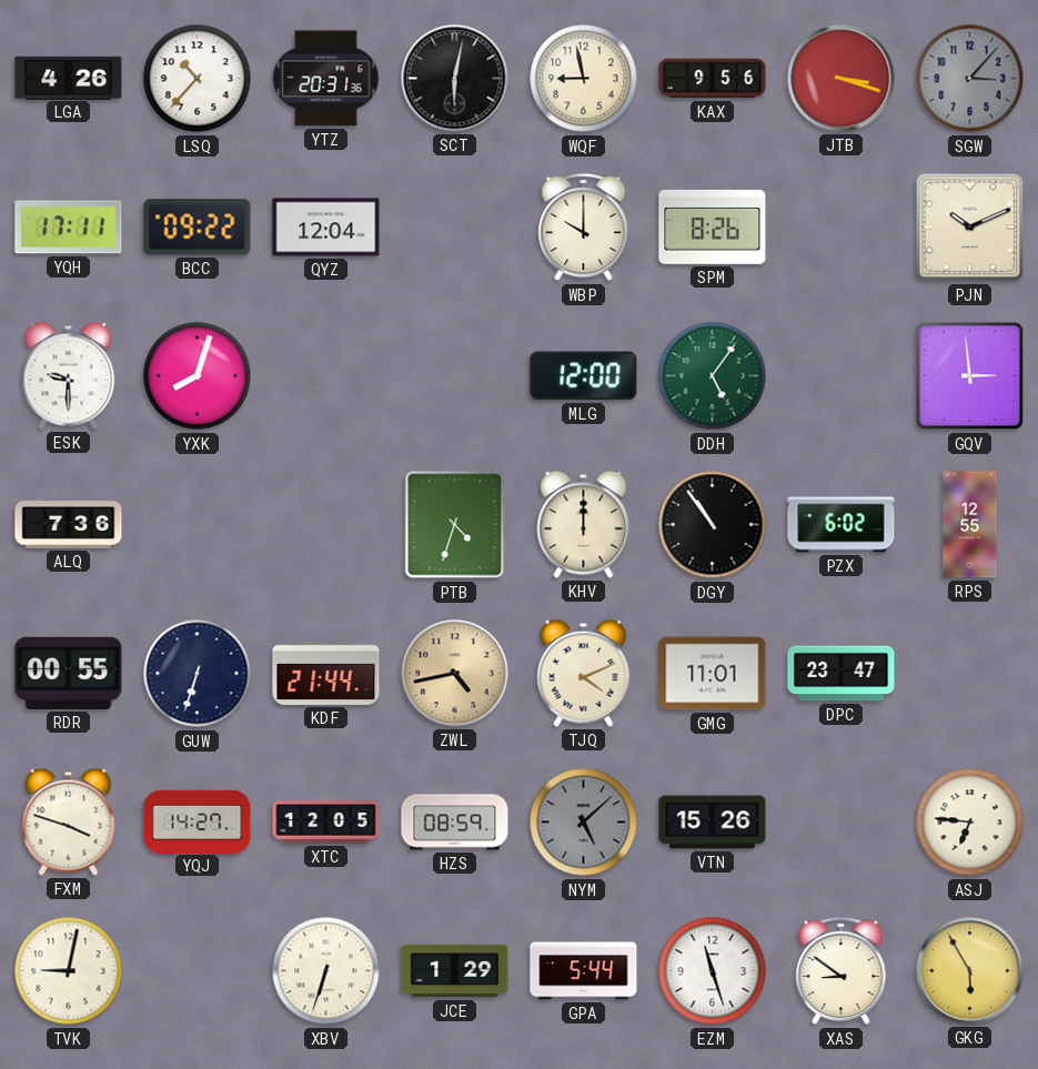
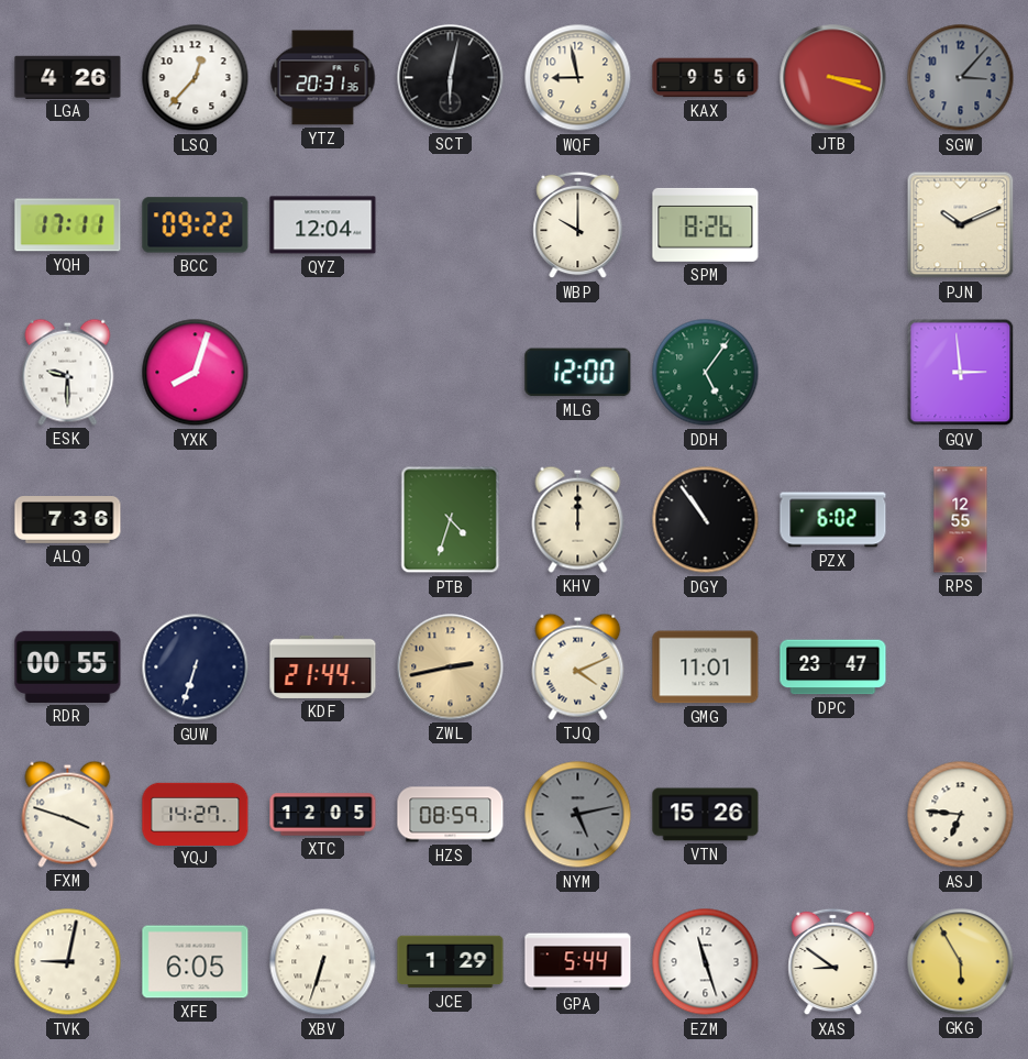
LSQ: 10:37 -> 12:37 (196, 78)
ZWL: 4:43 -> 2:43 (451, 668)
NYM: 5:08 -> 5:13 (578, 815)
XFE: none -> 6:05 (196, 962)
